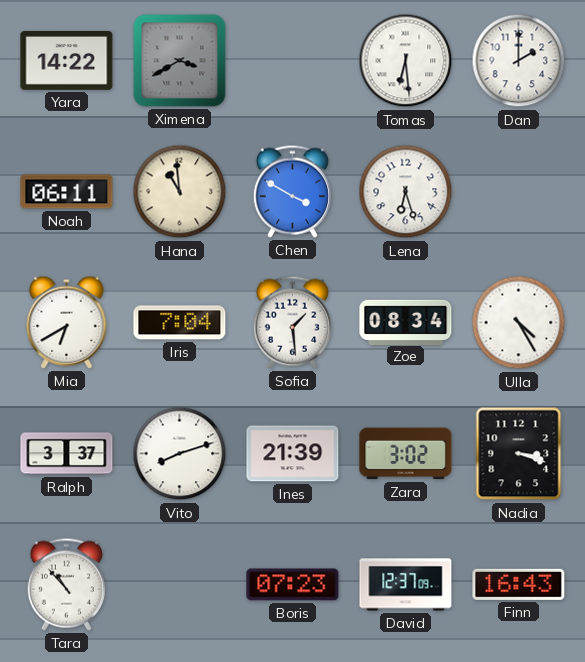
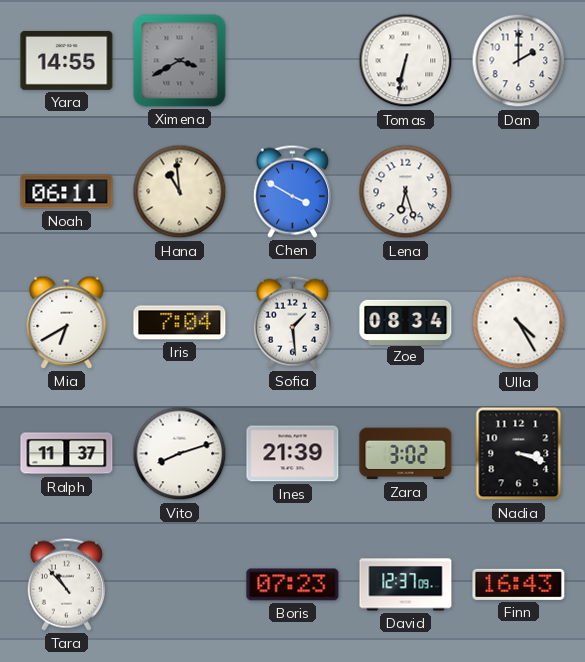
Yara: 14:22 -> 14:55 (67, 60)
Tomas: 6:29 -> 6:32 (406, 61)
Ralph: 3:37 -> 11:37 (67, 454)
